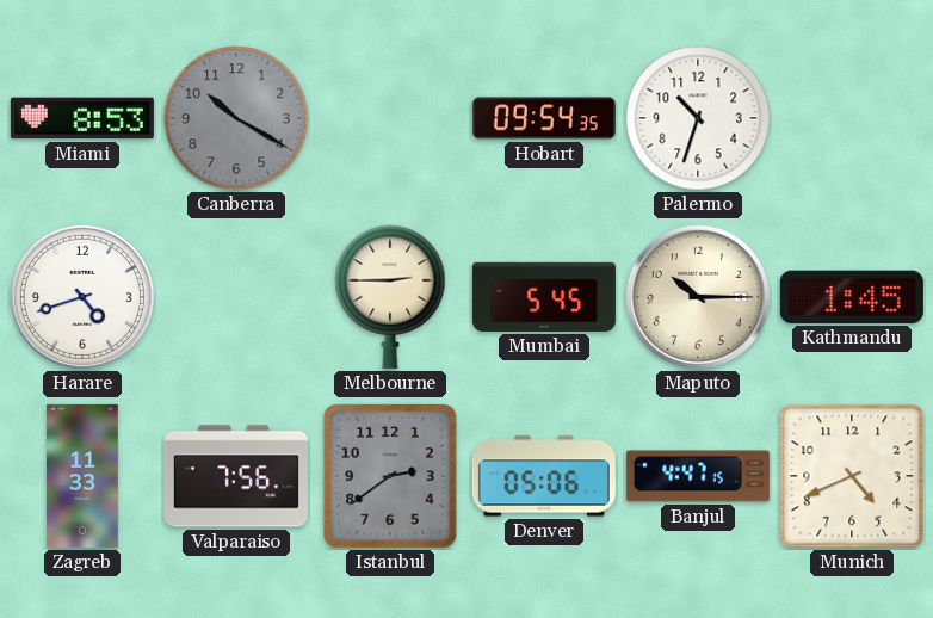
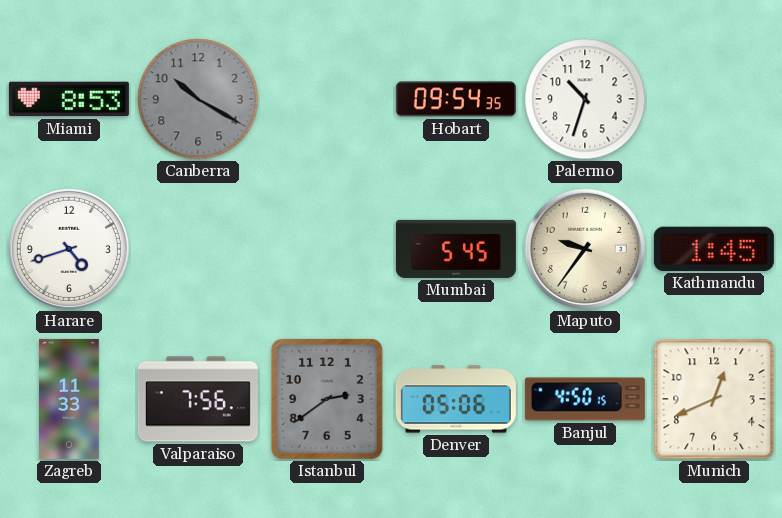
Melbourne: 2:45 -> none (390, 297)
Maputo: 10:15 -> 9:36 (585, 249)
Banjul: 4:47 -> 4:50 (585, 399)
Munich: 4:41 -> 12:41 (714, 399)
